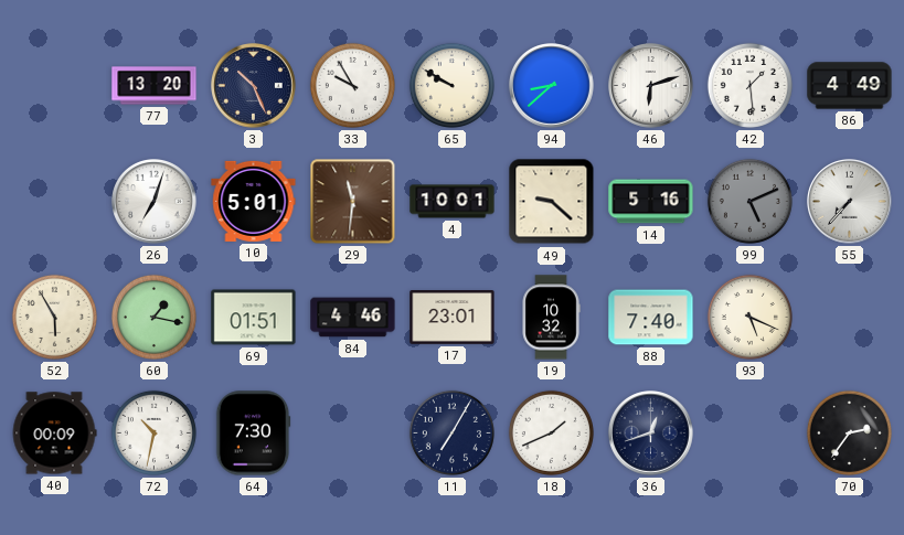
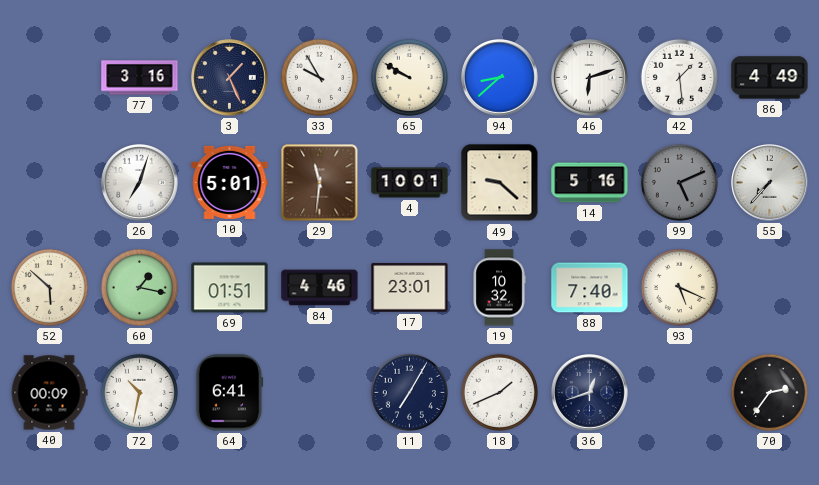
77: 13:20 -> 3:16 (140, 78)
3: 10:26 -> 1:26 (230, 78)
52: 5:55 -> 5:52 (49, 287)
64: 7:30 -> 6:41 (229, 393)
